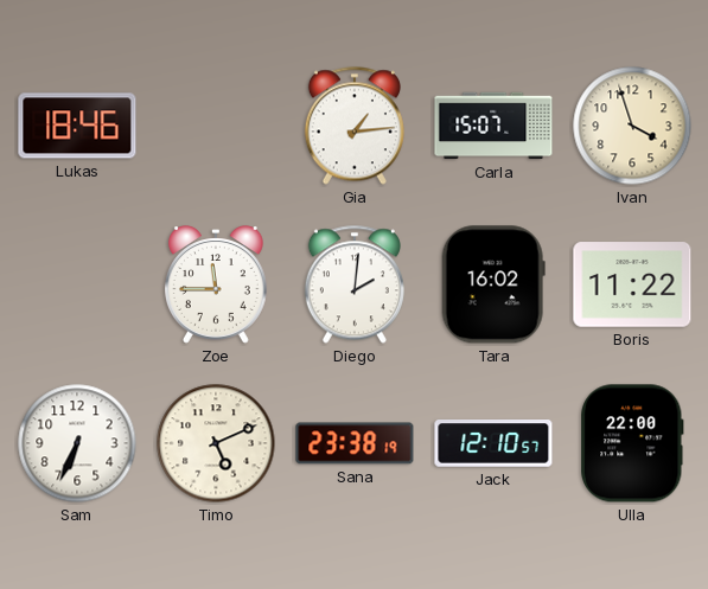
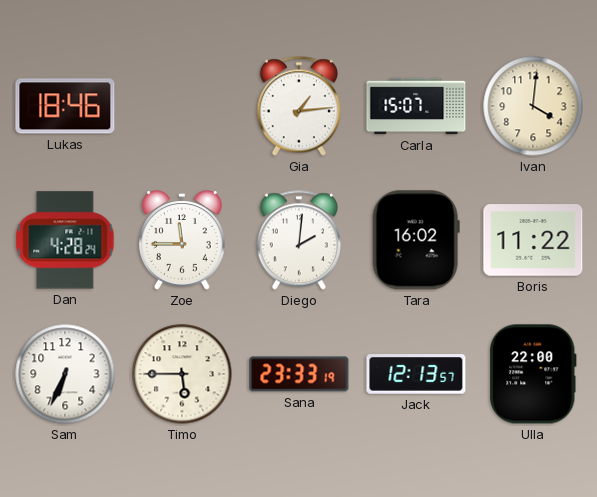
Ivan: 3:57 -> 4:01 (533, 106)
Dan: none -> 4:28 (65, 240)
Timo: 5:11 -> 5:45 (182, 374)
Sana: 23:38 -> 23:33 (299, 374)
Jack: 12:10 -> 12:13 (416, 374)
